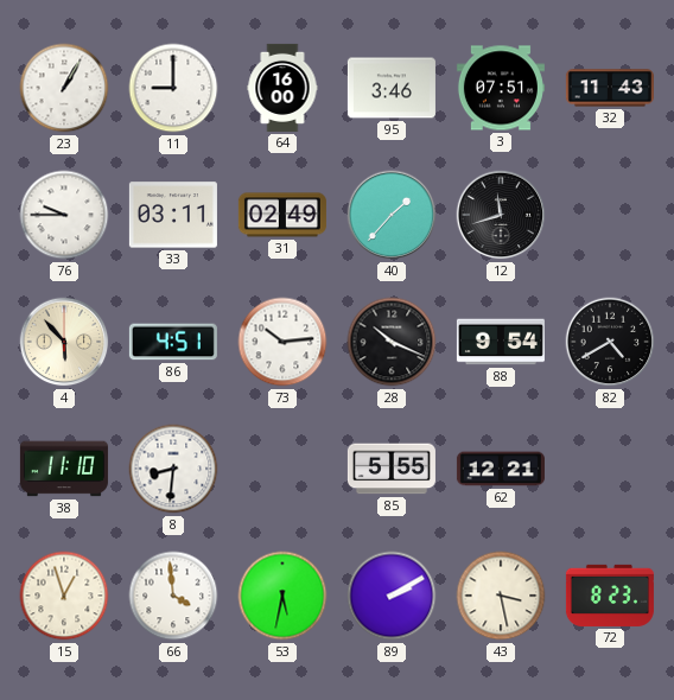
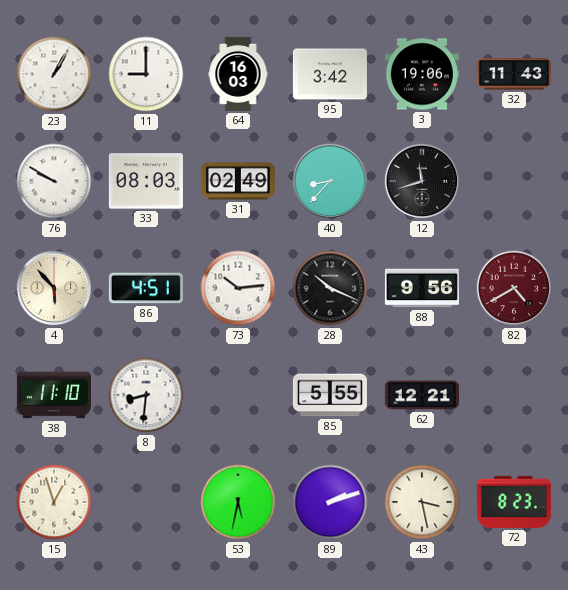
64: 16:00 -> 16:03 (238, 74)
95: 3:46 -> 3:42 (330, 74)
3: 07:51 -> 19:06 (422, 74)
76: 9:45 -> 9:50 (54, 181)
33: 03:11 -> 08:03 (146, 181)
40: 1:37 -> 8:37 (330, 181)
88: 9:54 -> 9:56 (422, 288)
82 dial: black -> burgundy (514, 288)
66: 3:59 -> none (173, 596)
89: 2:10 -> 2:12 (330, 502)
